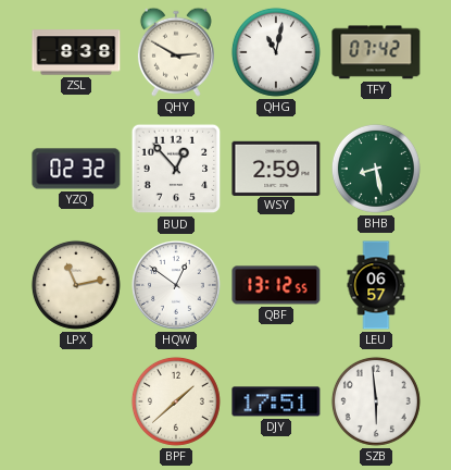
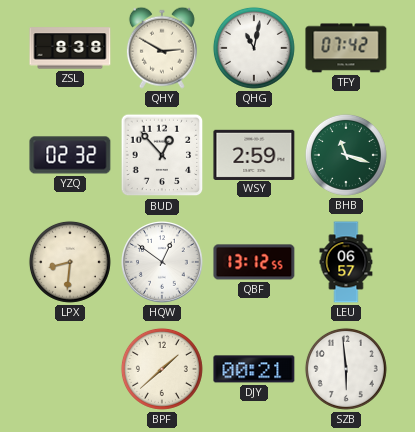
BHB: 8:28 -> 11:18 (346, 155)
LPX: 11:13 -> 8:31 (70, 262)
DJY: 17:51 -> 00:21 (254, 369)
